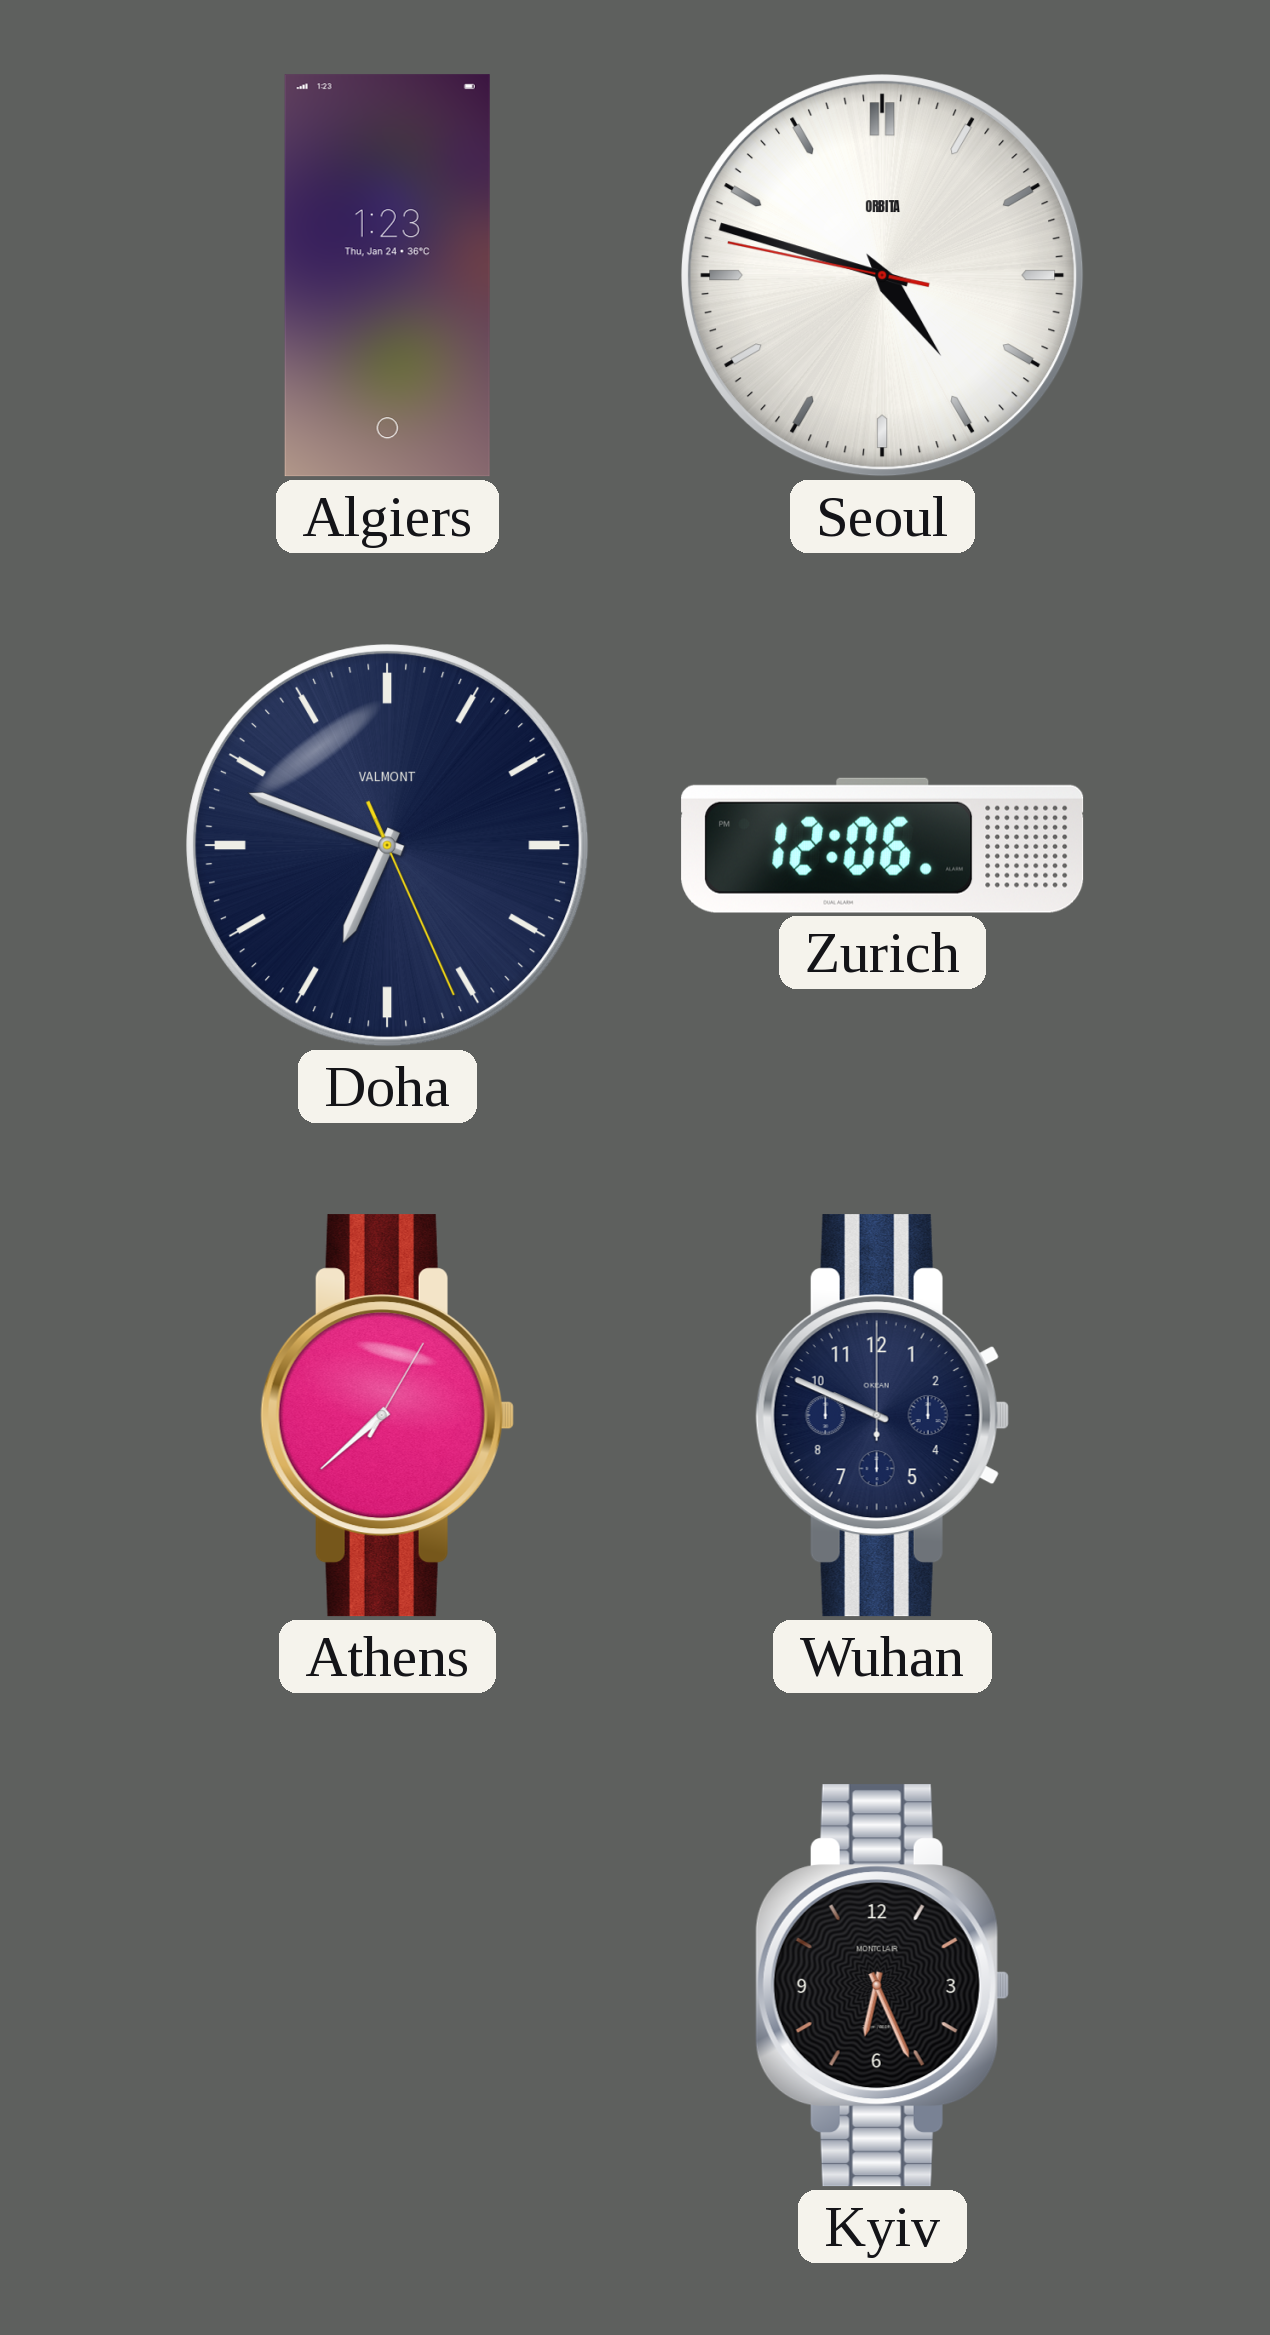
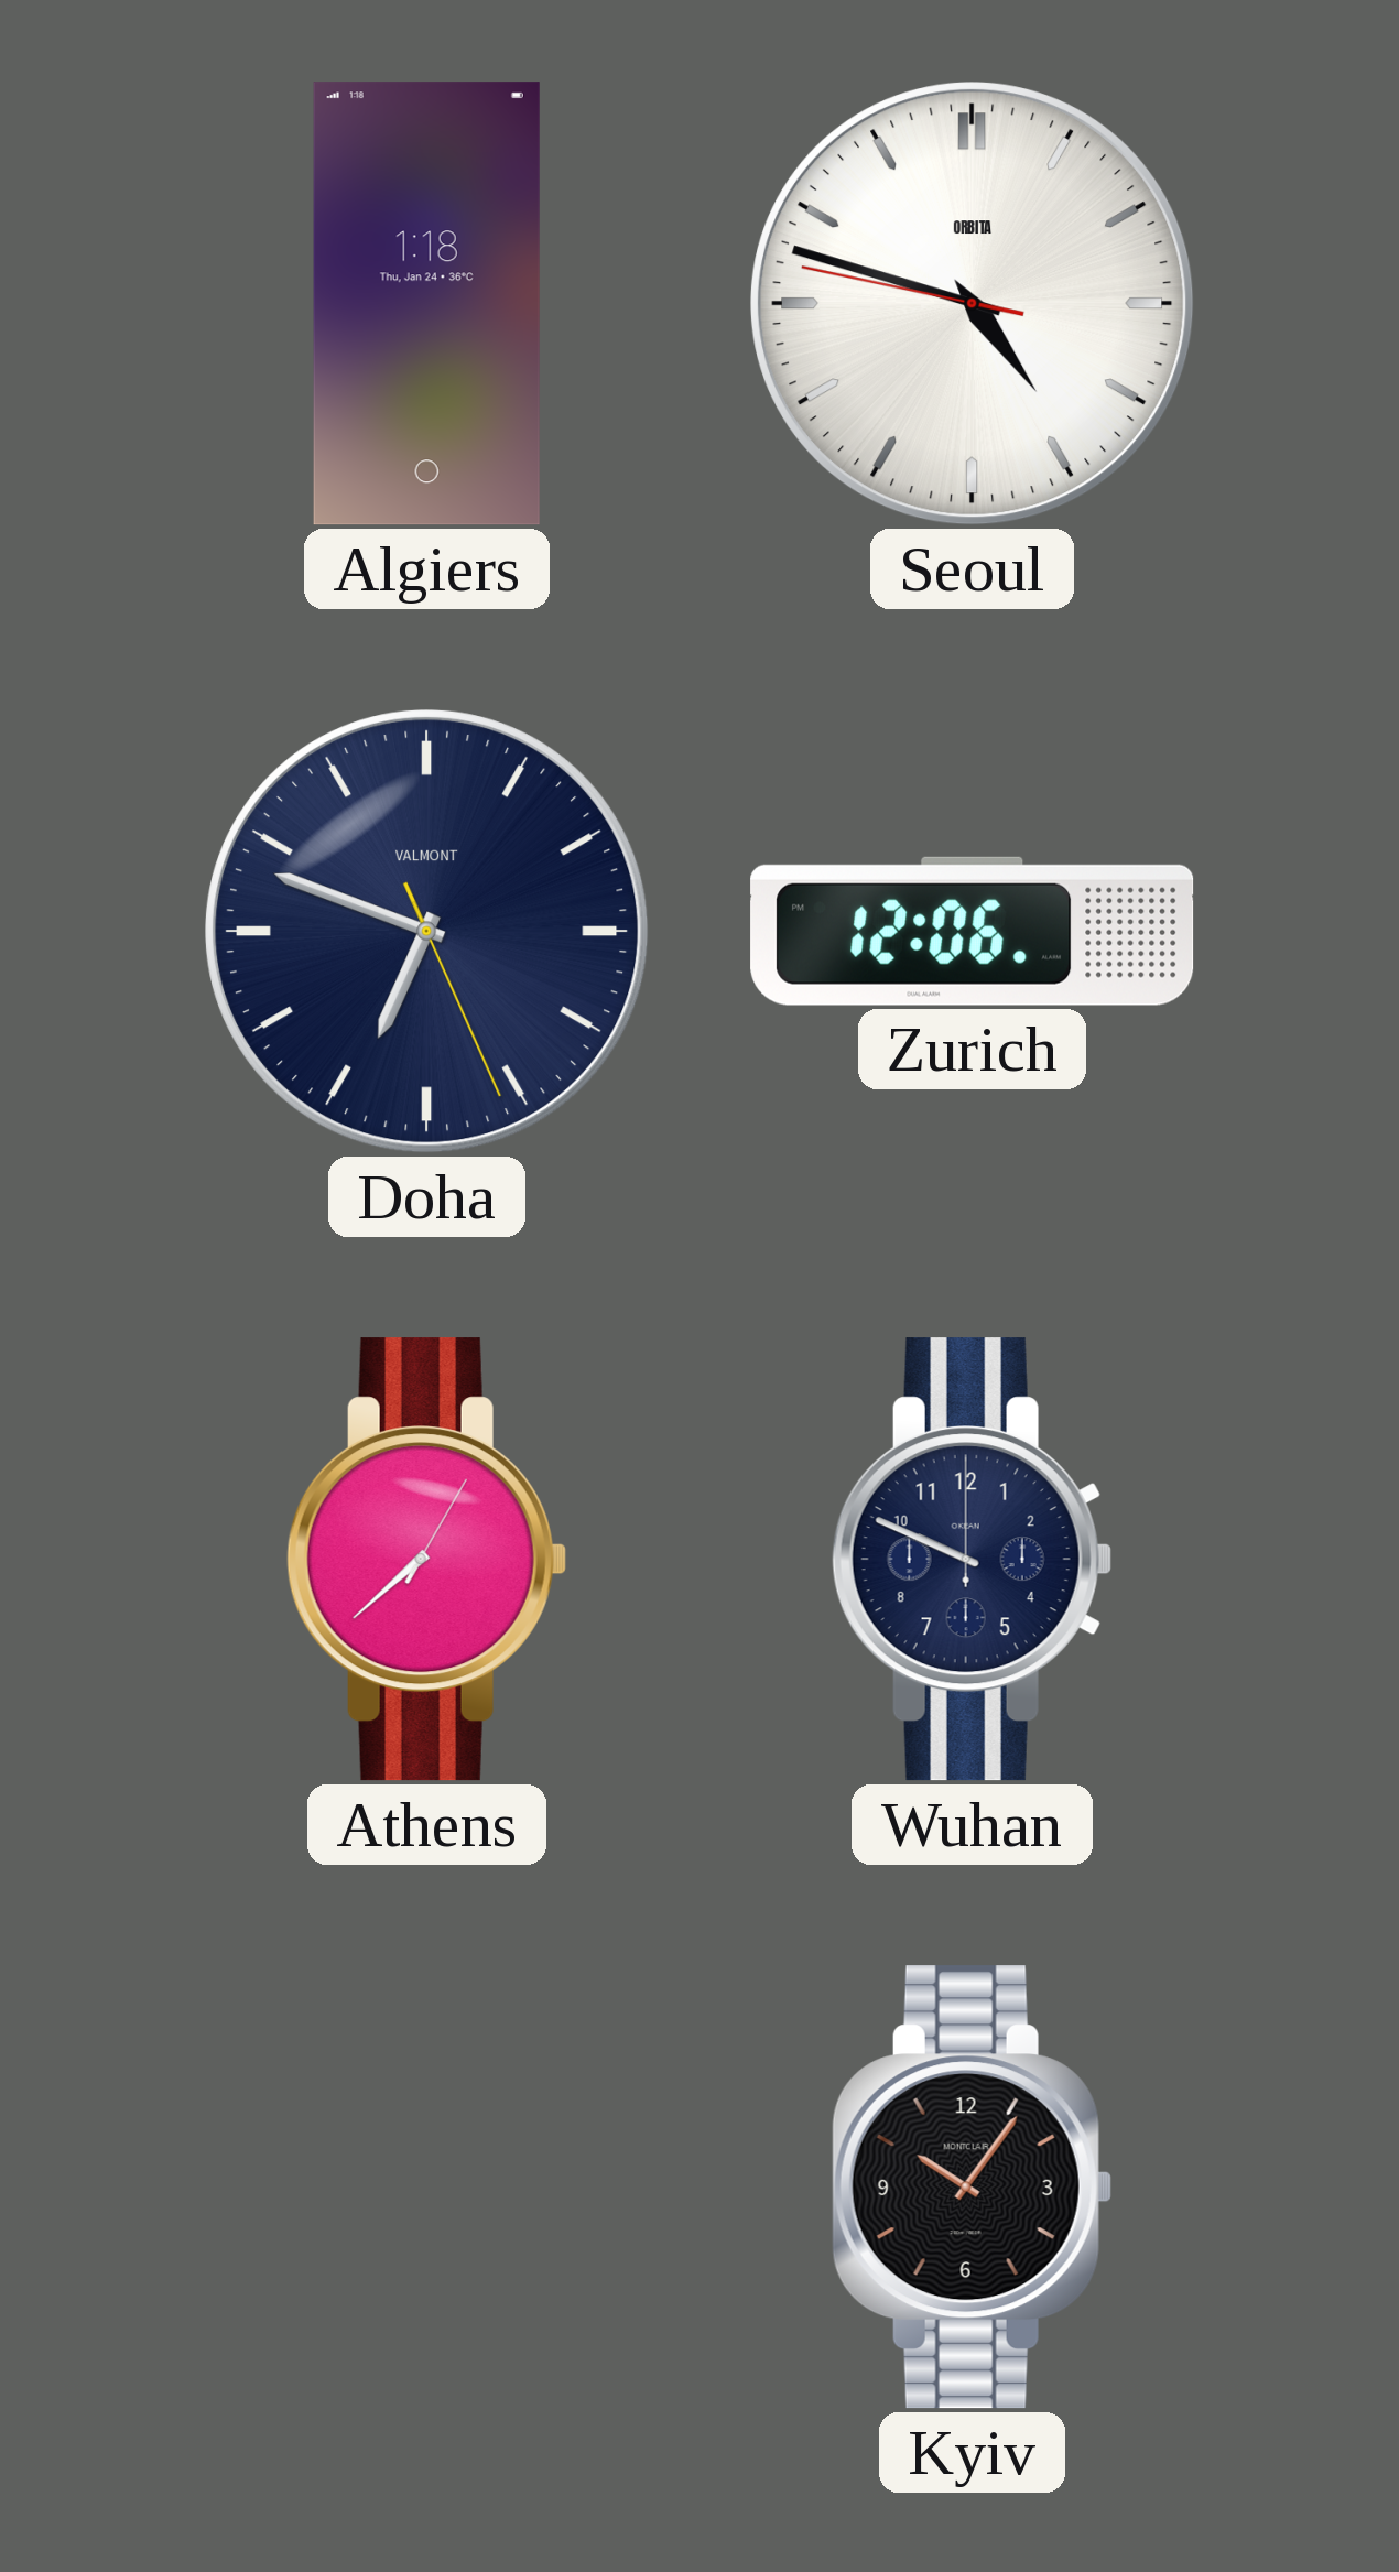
Algiers: 1:23 -> 1:18 (426, 304)
Kyiv: 6:26 -> 10:06 (972, 2188)
